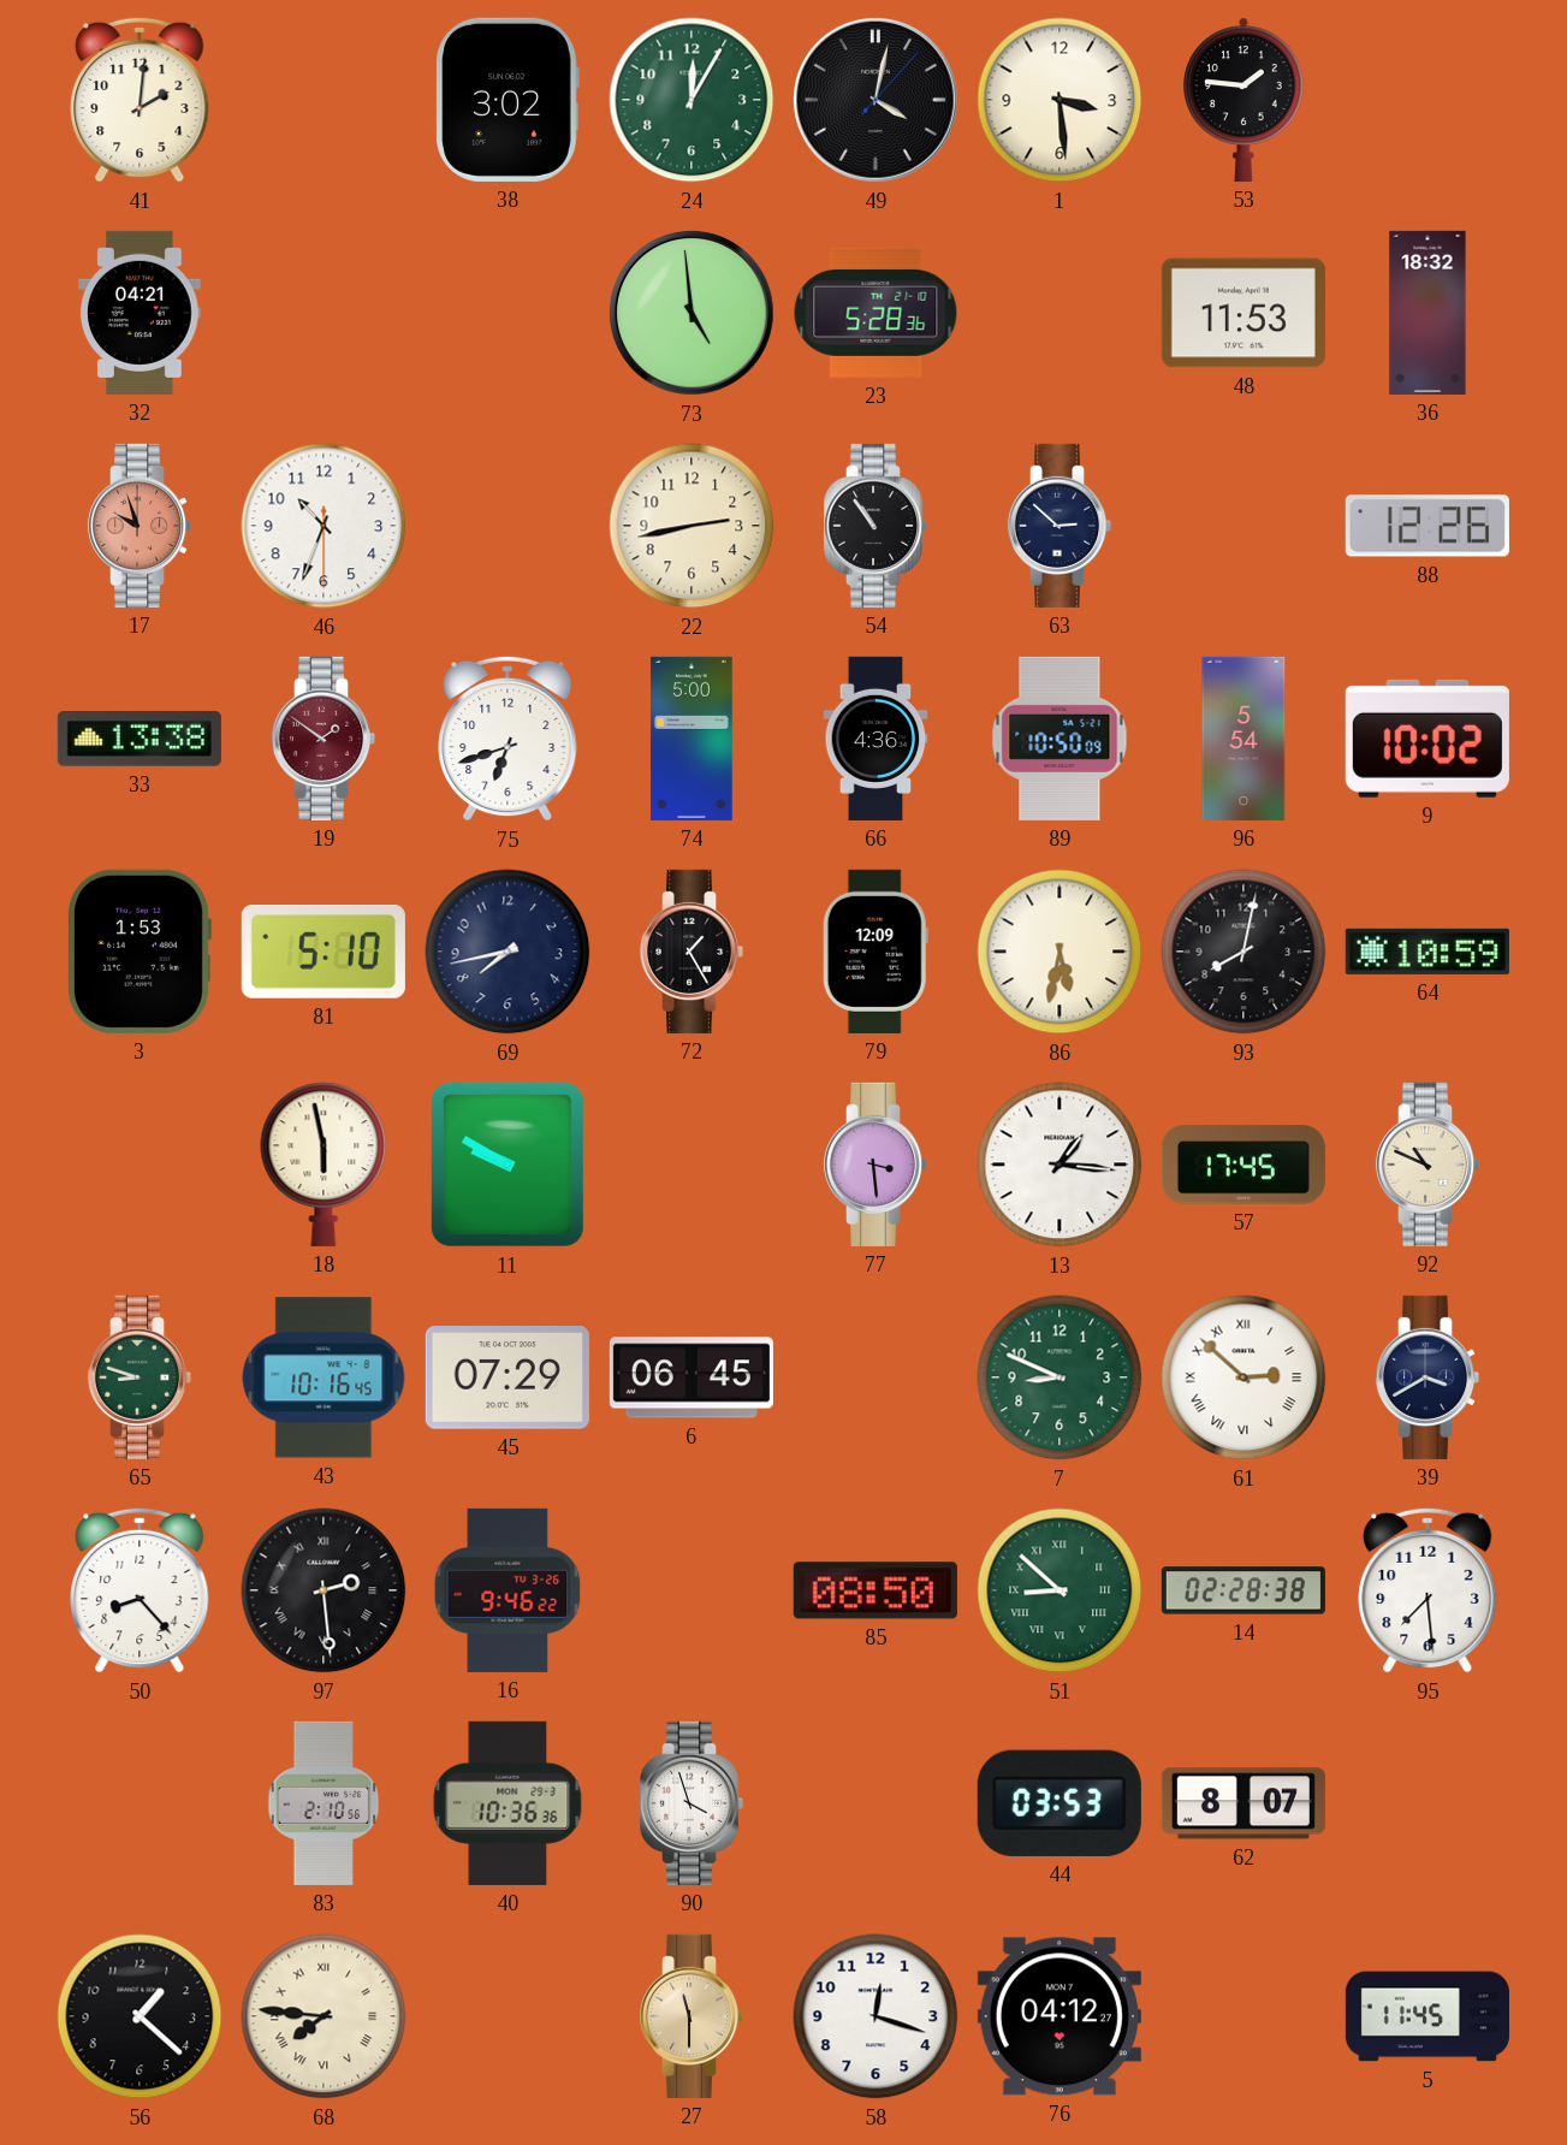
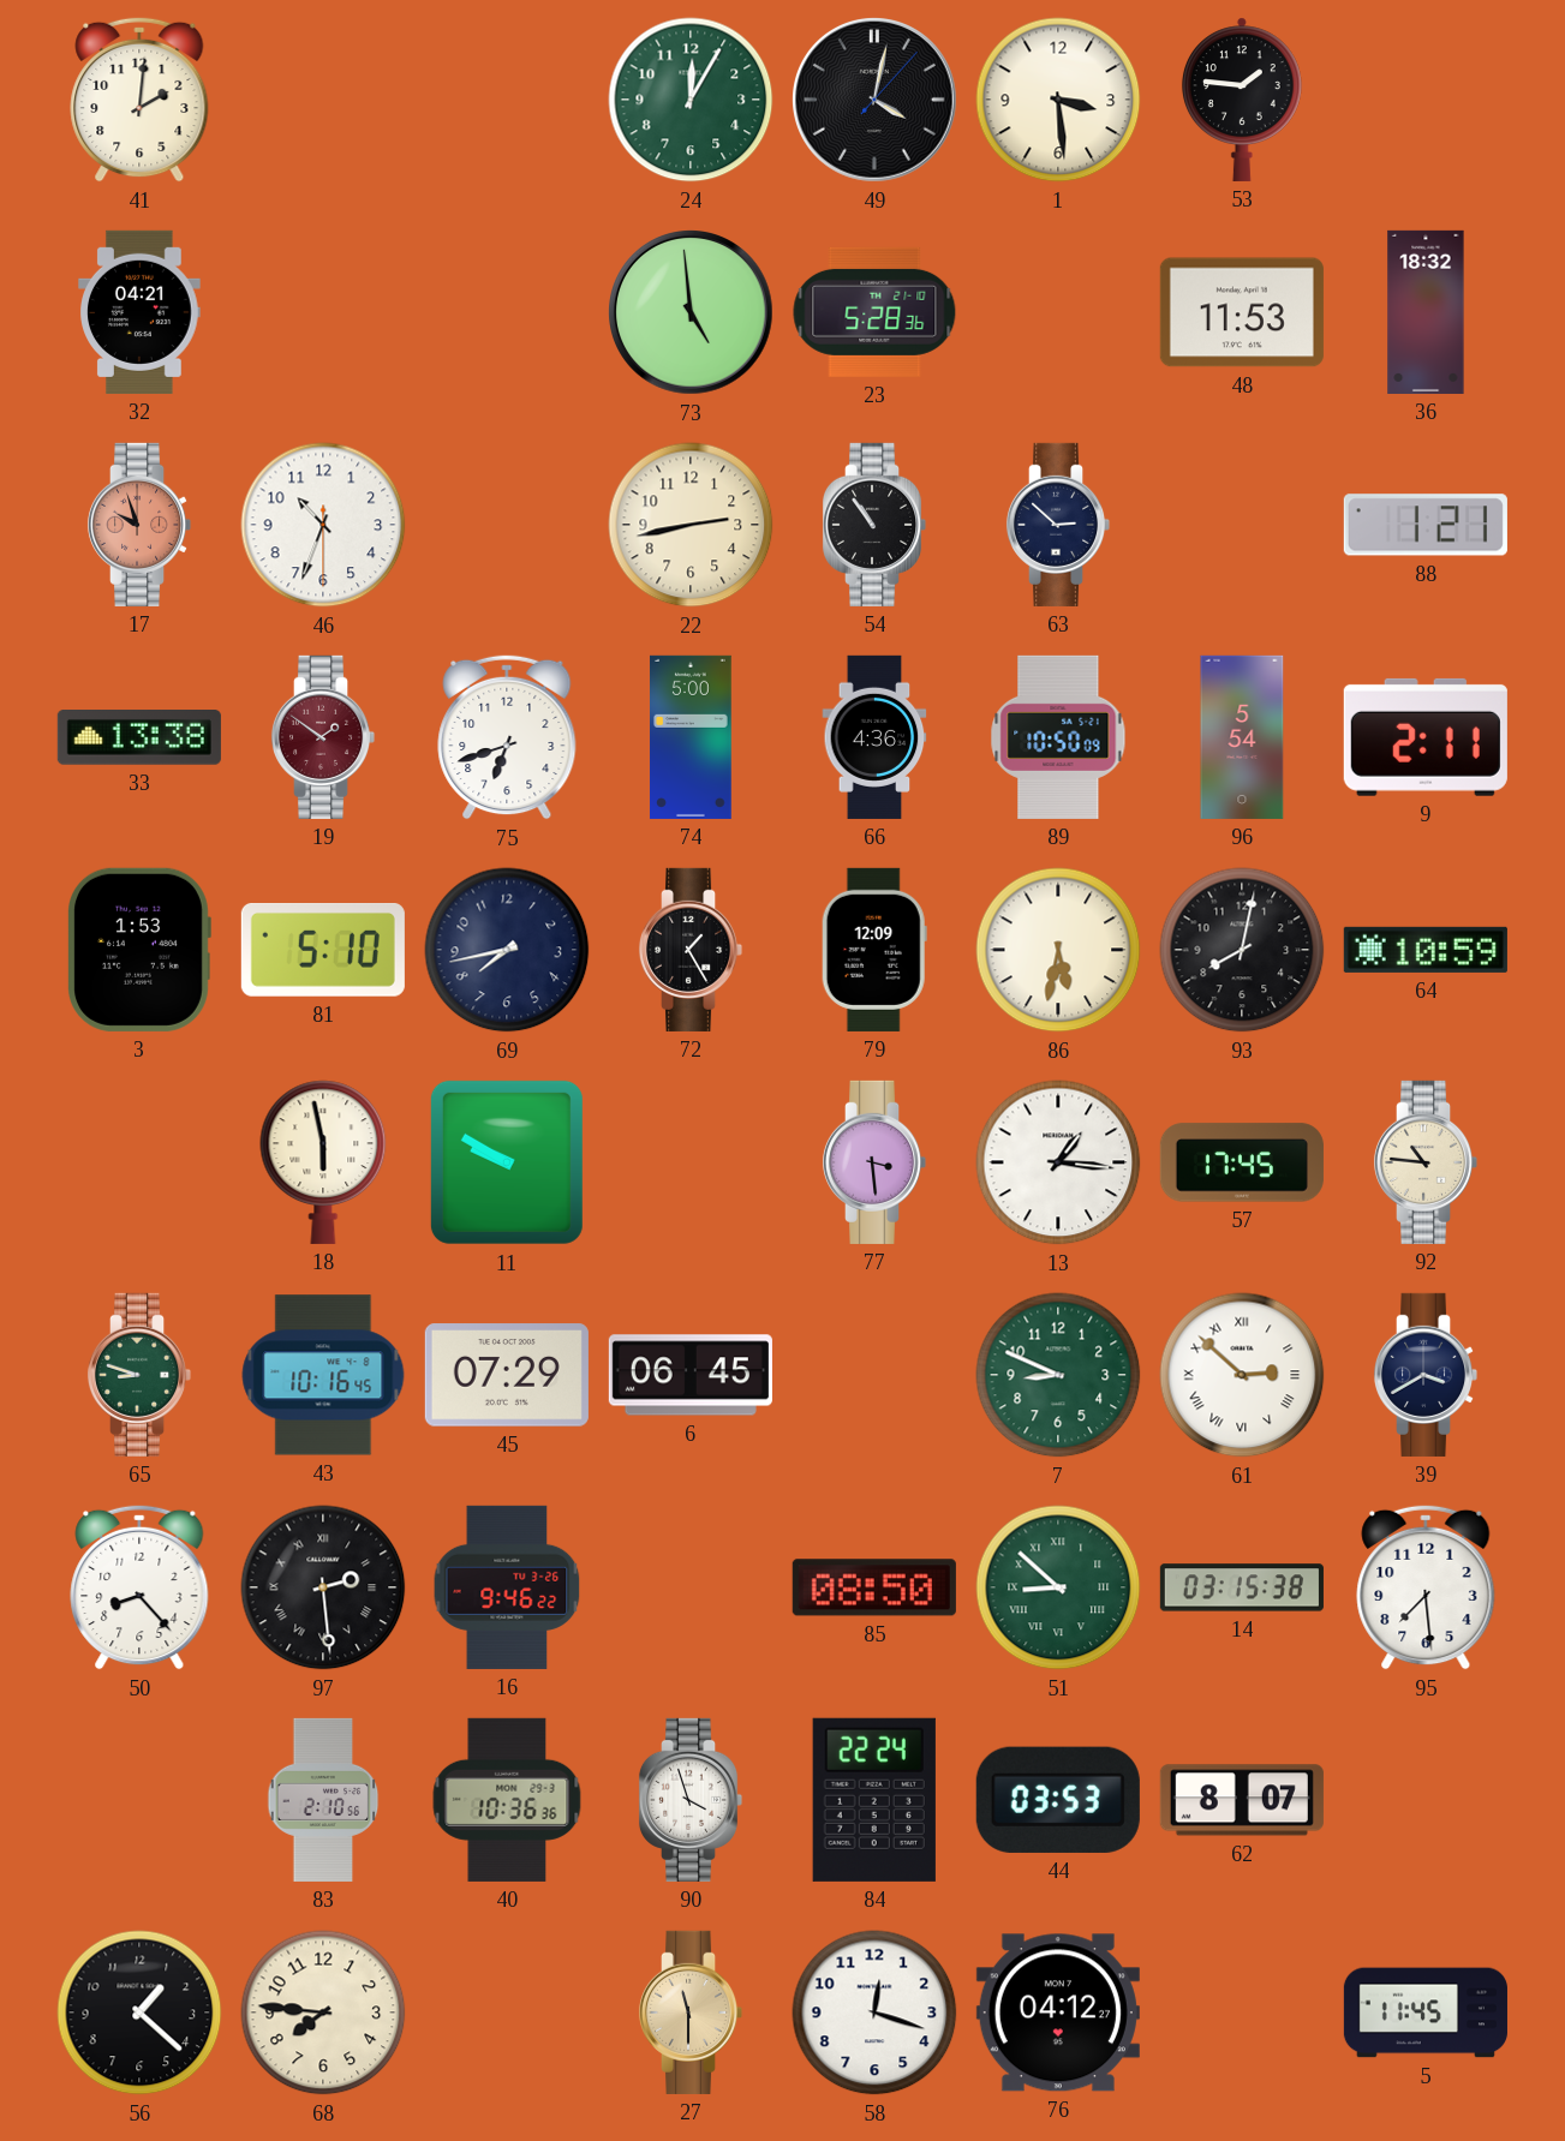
38: 3:02 -> none (508, 100)
88: 12:26 -> 1:21 (1426, 525)
9: 10:02 -> 2:11 (1426, 737)
92: 10:49 -> 10:46 (1426, 1162)
14: 02:28 -> 03:15 (1242, 1587)
84: none -> 22:24 (874, 1800)
68 numerals: Roman -> Arabic (323, 2013)
